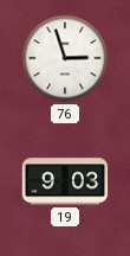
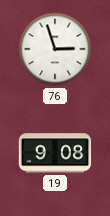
19: 9:03 -> 9:08 (55, 153)
